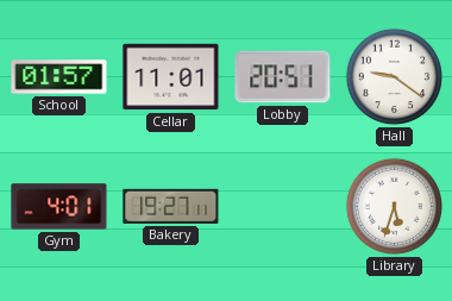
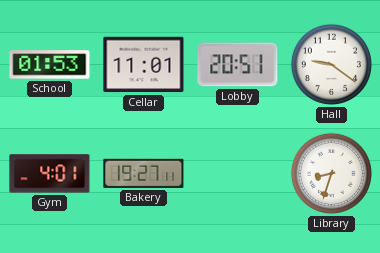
School: 01:57 -> 01:53 (50, 65)
Library: 5:33 -> 8:33 (331, 173)
